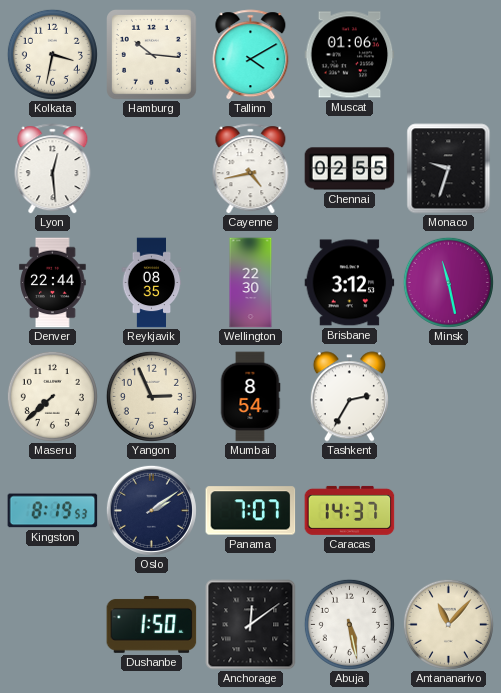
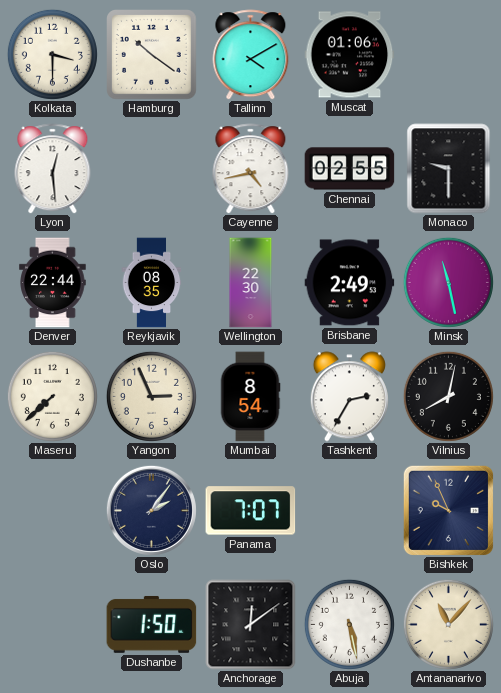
Kolkata: 3:32 -> 3:30 (52, 54)
Hamburg: 10:16 -> 10:21 (152, 55)
Monaco: 9:33 -> 9:30 (449, 169)
Brisbane: 3:12 -> 2:49 (350, 283)
Vilnius: none -> 8:02 (448, 396)
Kingston: 8:19 -> none (53, 511)
Oslo: 2:09 -> 2:06 (151, 510)
Caracas: 14:37 -> none (350, 510)
Bishkek: none -> 9:56 (448, 510)
